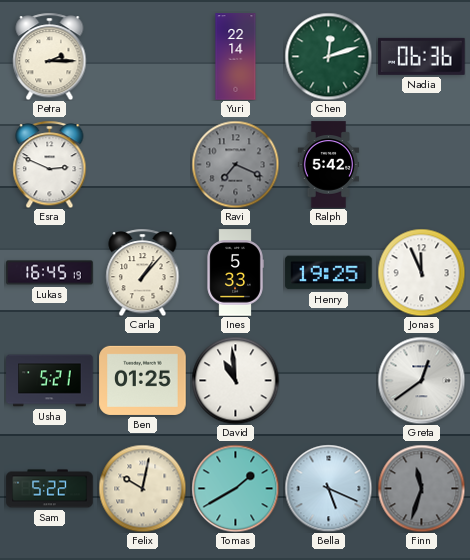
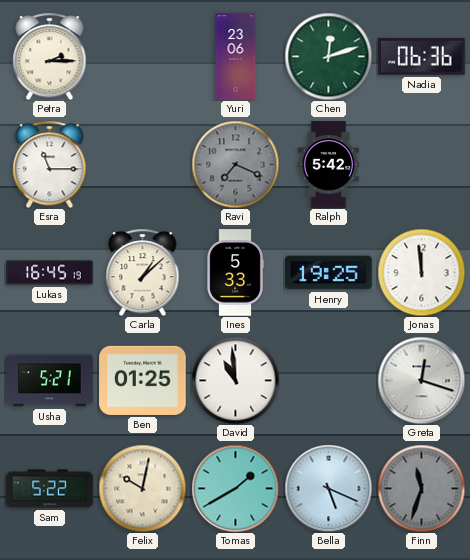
Yuri: 22:14 -> 23:06 (236, 57)
Esra: 2:49 -> 11:15 (50, 164)
Carla: 1:07 -> 1:08 (143, 272)
Jonas: 11:56 -> 11:59 (421, 272)
Greta: 12:39 -> 12:18 (421, 380)
